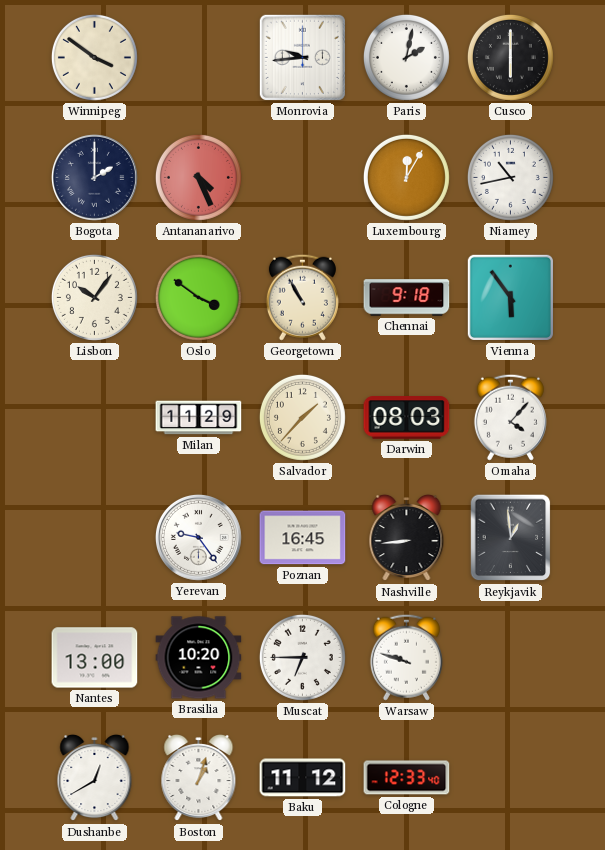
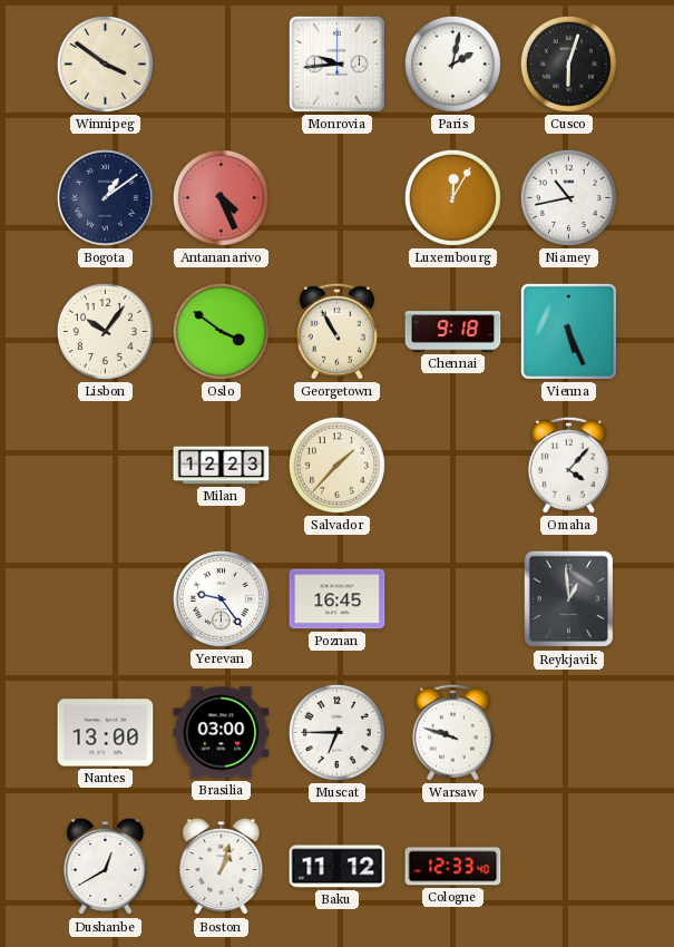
Cusco: 6:00 -> 6:03 (568, 64)
Bogota: 2:00 -> 1:09 (105, 197)
Vienna: 5:54 -> 5:26 (568, 331)
Milan: 11:29 -> 12:23 (222, 466)
Darwin: 08:03 -> none (407, 418)
Nashville: 8:44 -> none (407, 538)
Brasilia: 10:20 -> 03:00 (222, 733)
